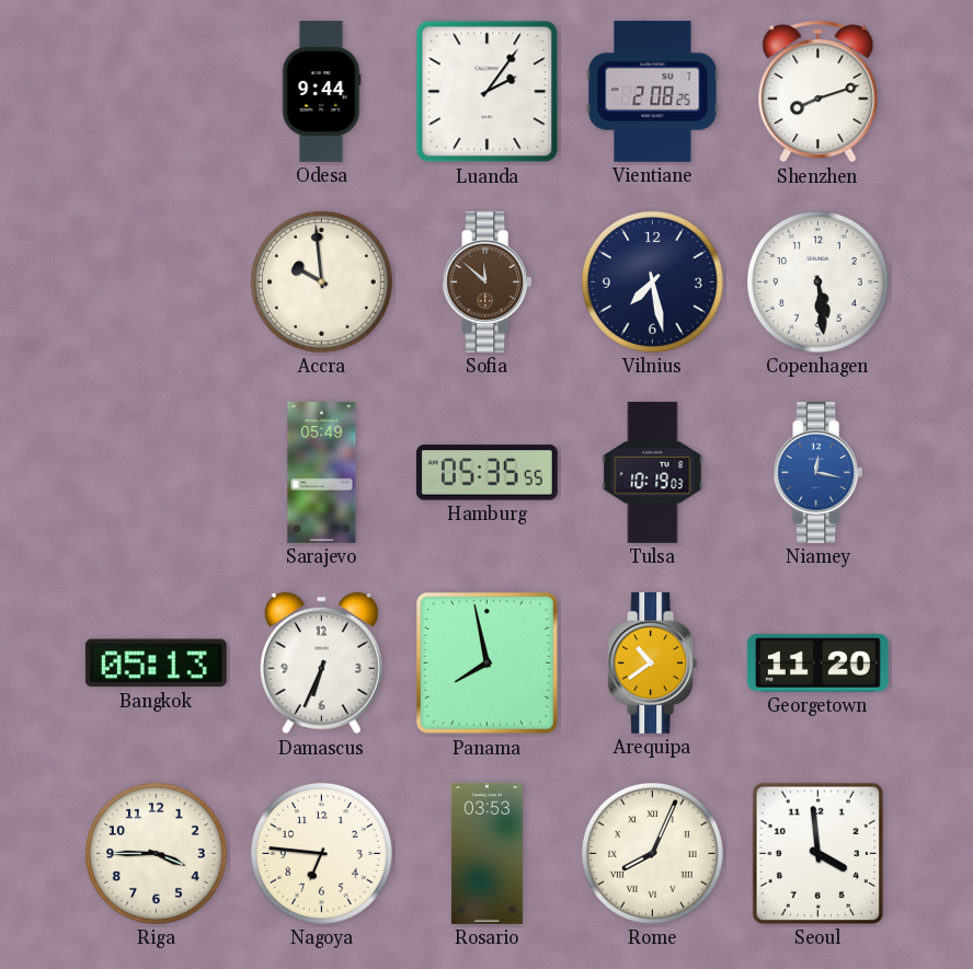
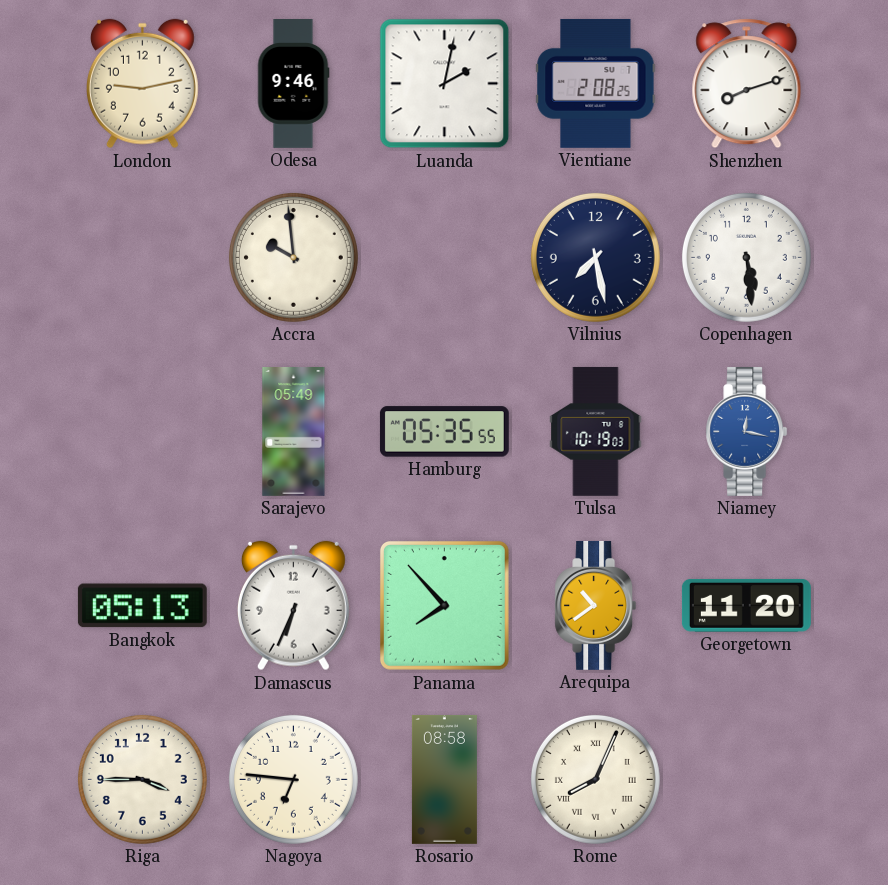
London: none -> 9:13 (142, 84)
Odesa: 9:44 -> 9:46 (293, 84)
Luanda: 2:06 -> 2:02 (445, 84)
Sofia: 11:52 -> none (488, 281)
Panama: 7:58 -> 7:53 (444, 605)
Rosario: 03:53 -> 08:58 (444, 779)
Seoul: 3:59 -> none (817, 853)
